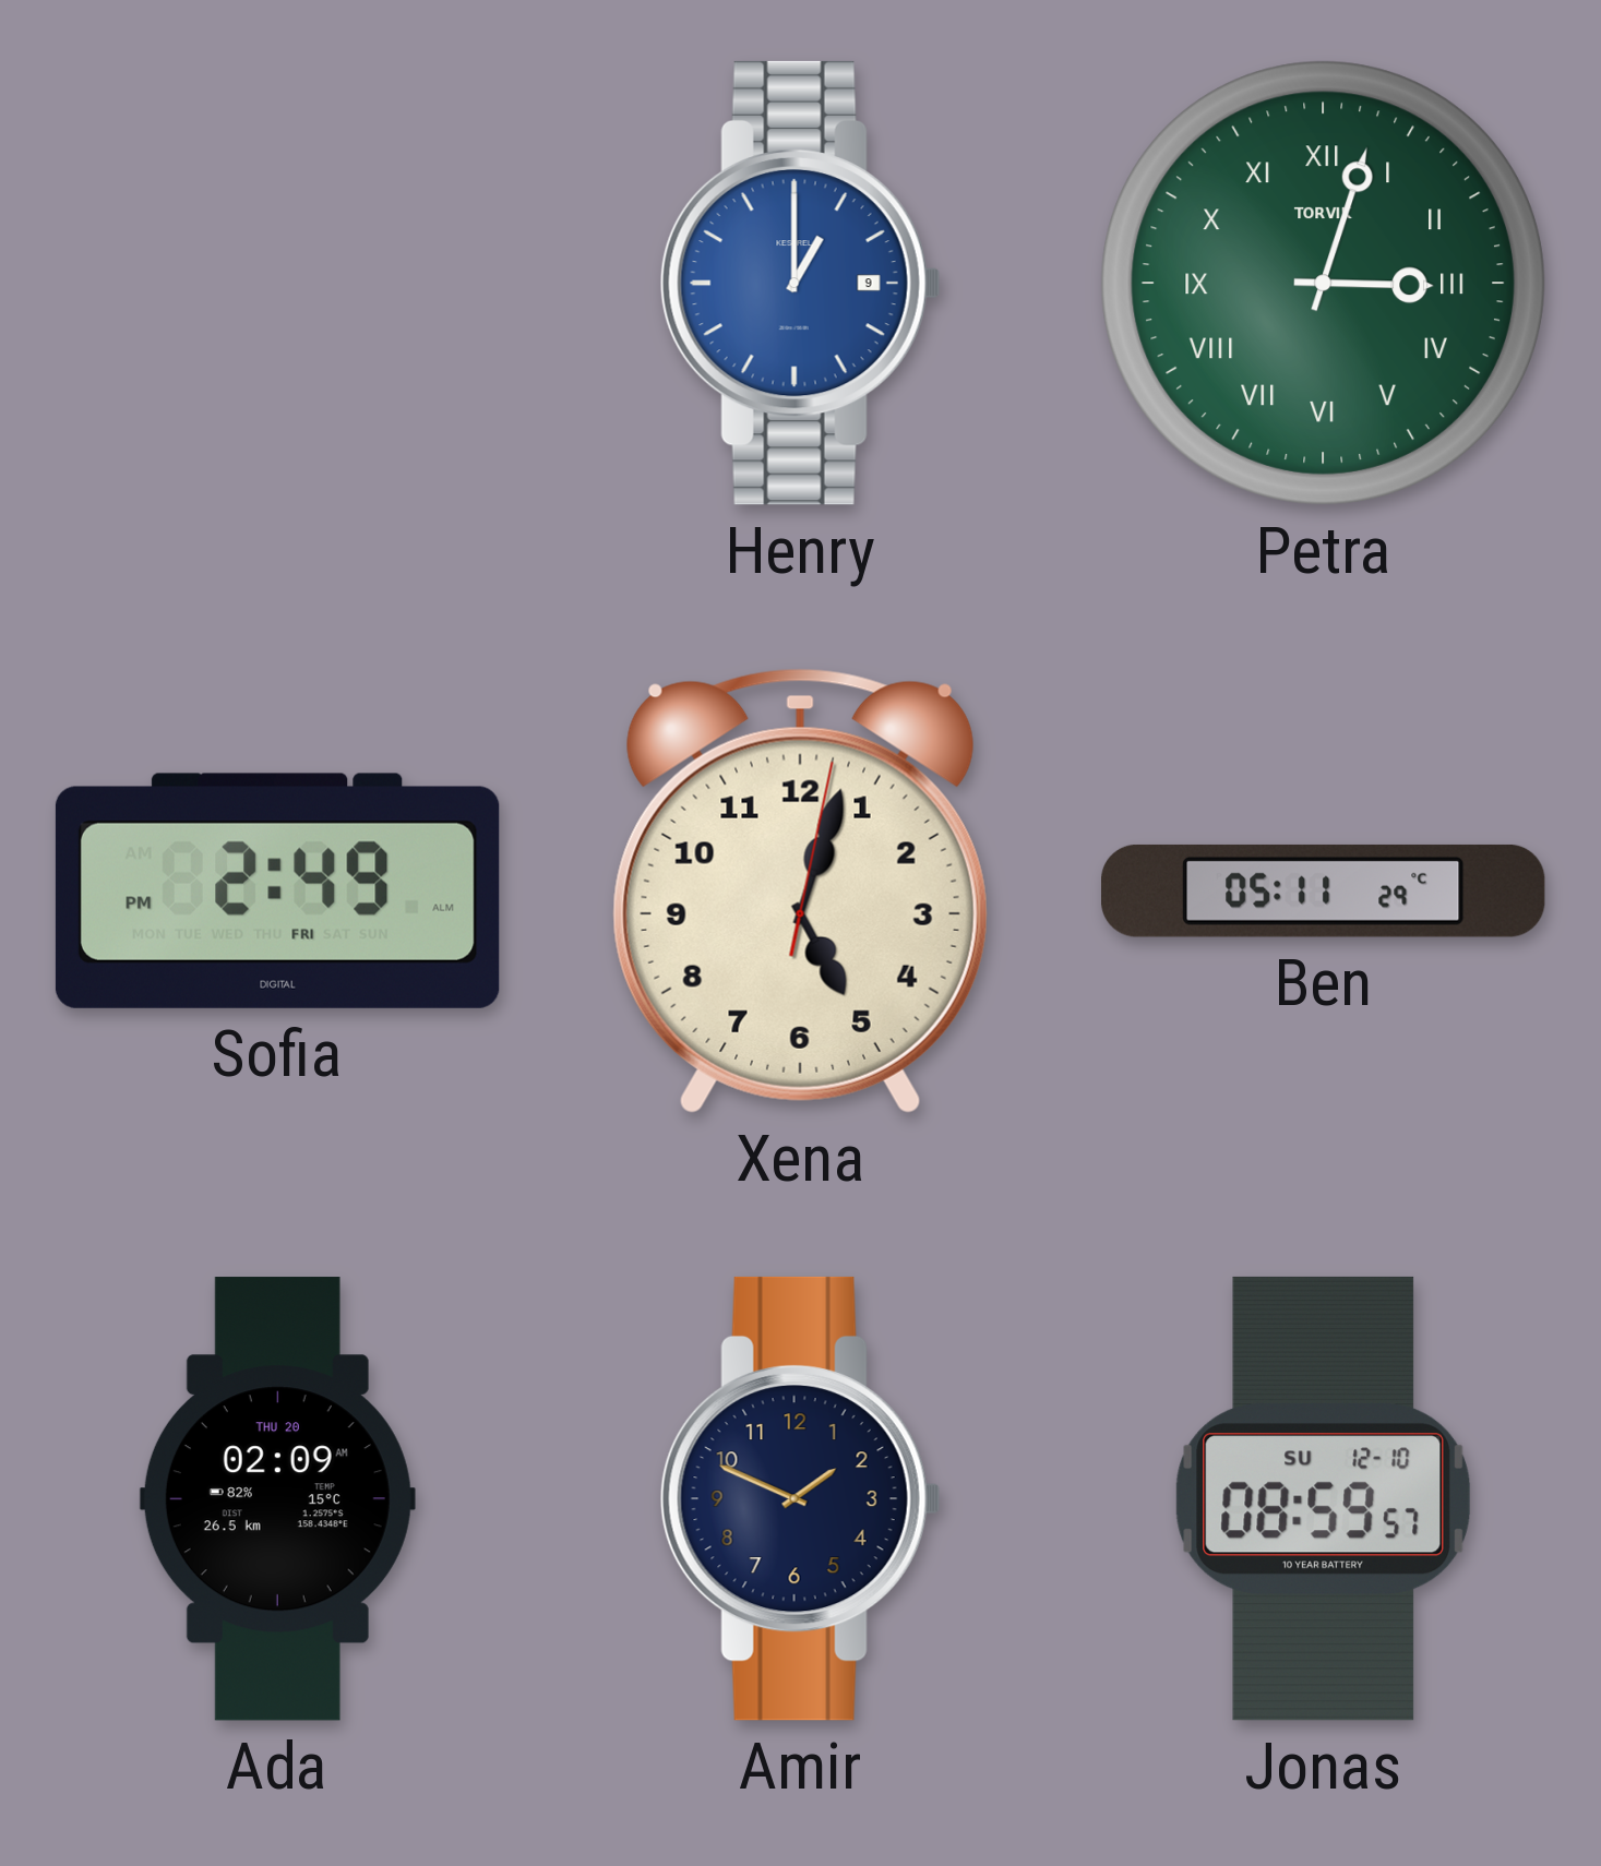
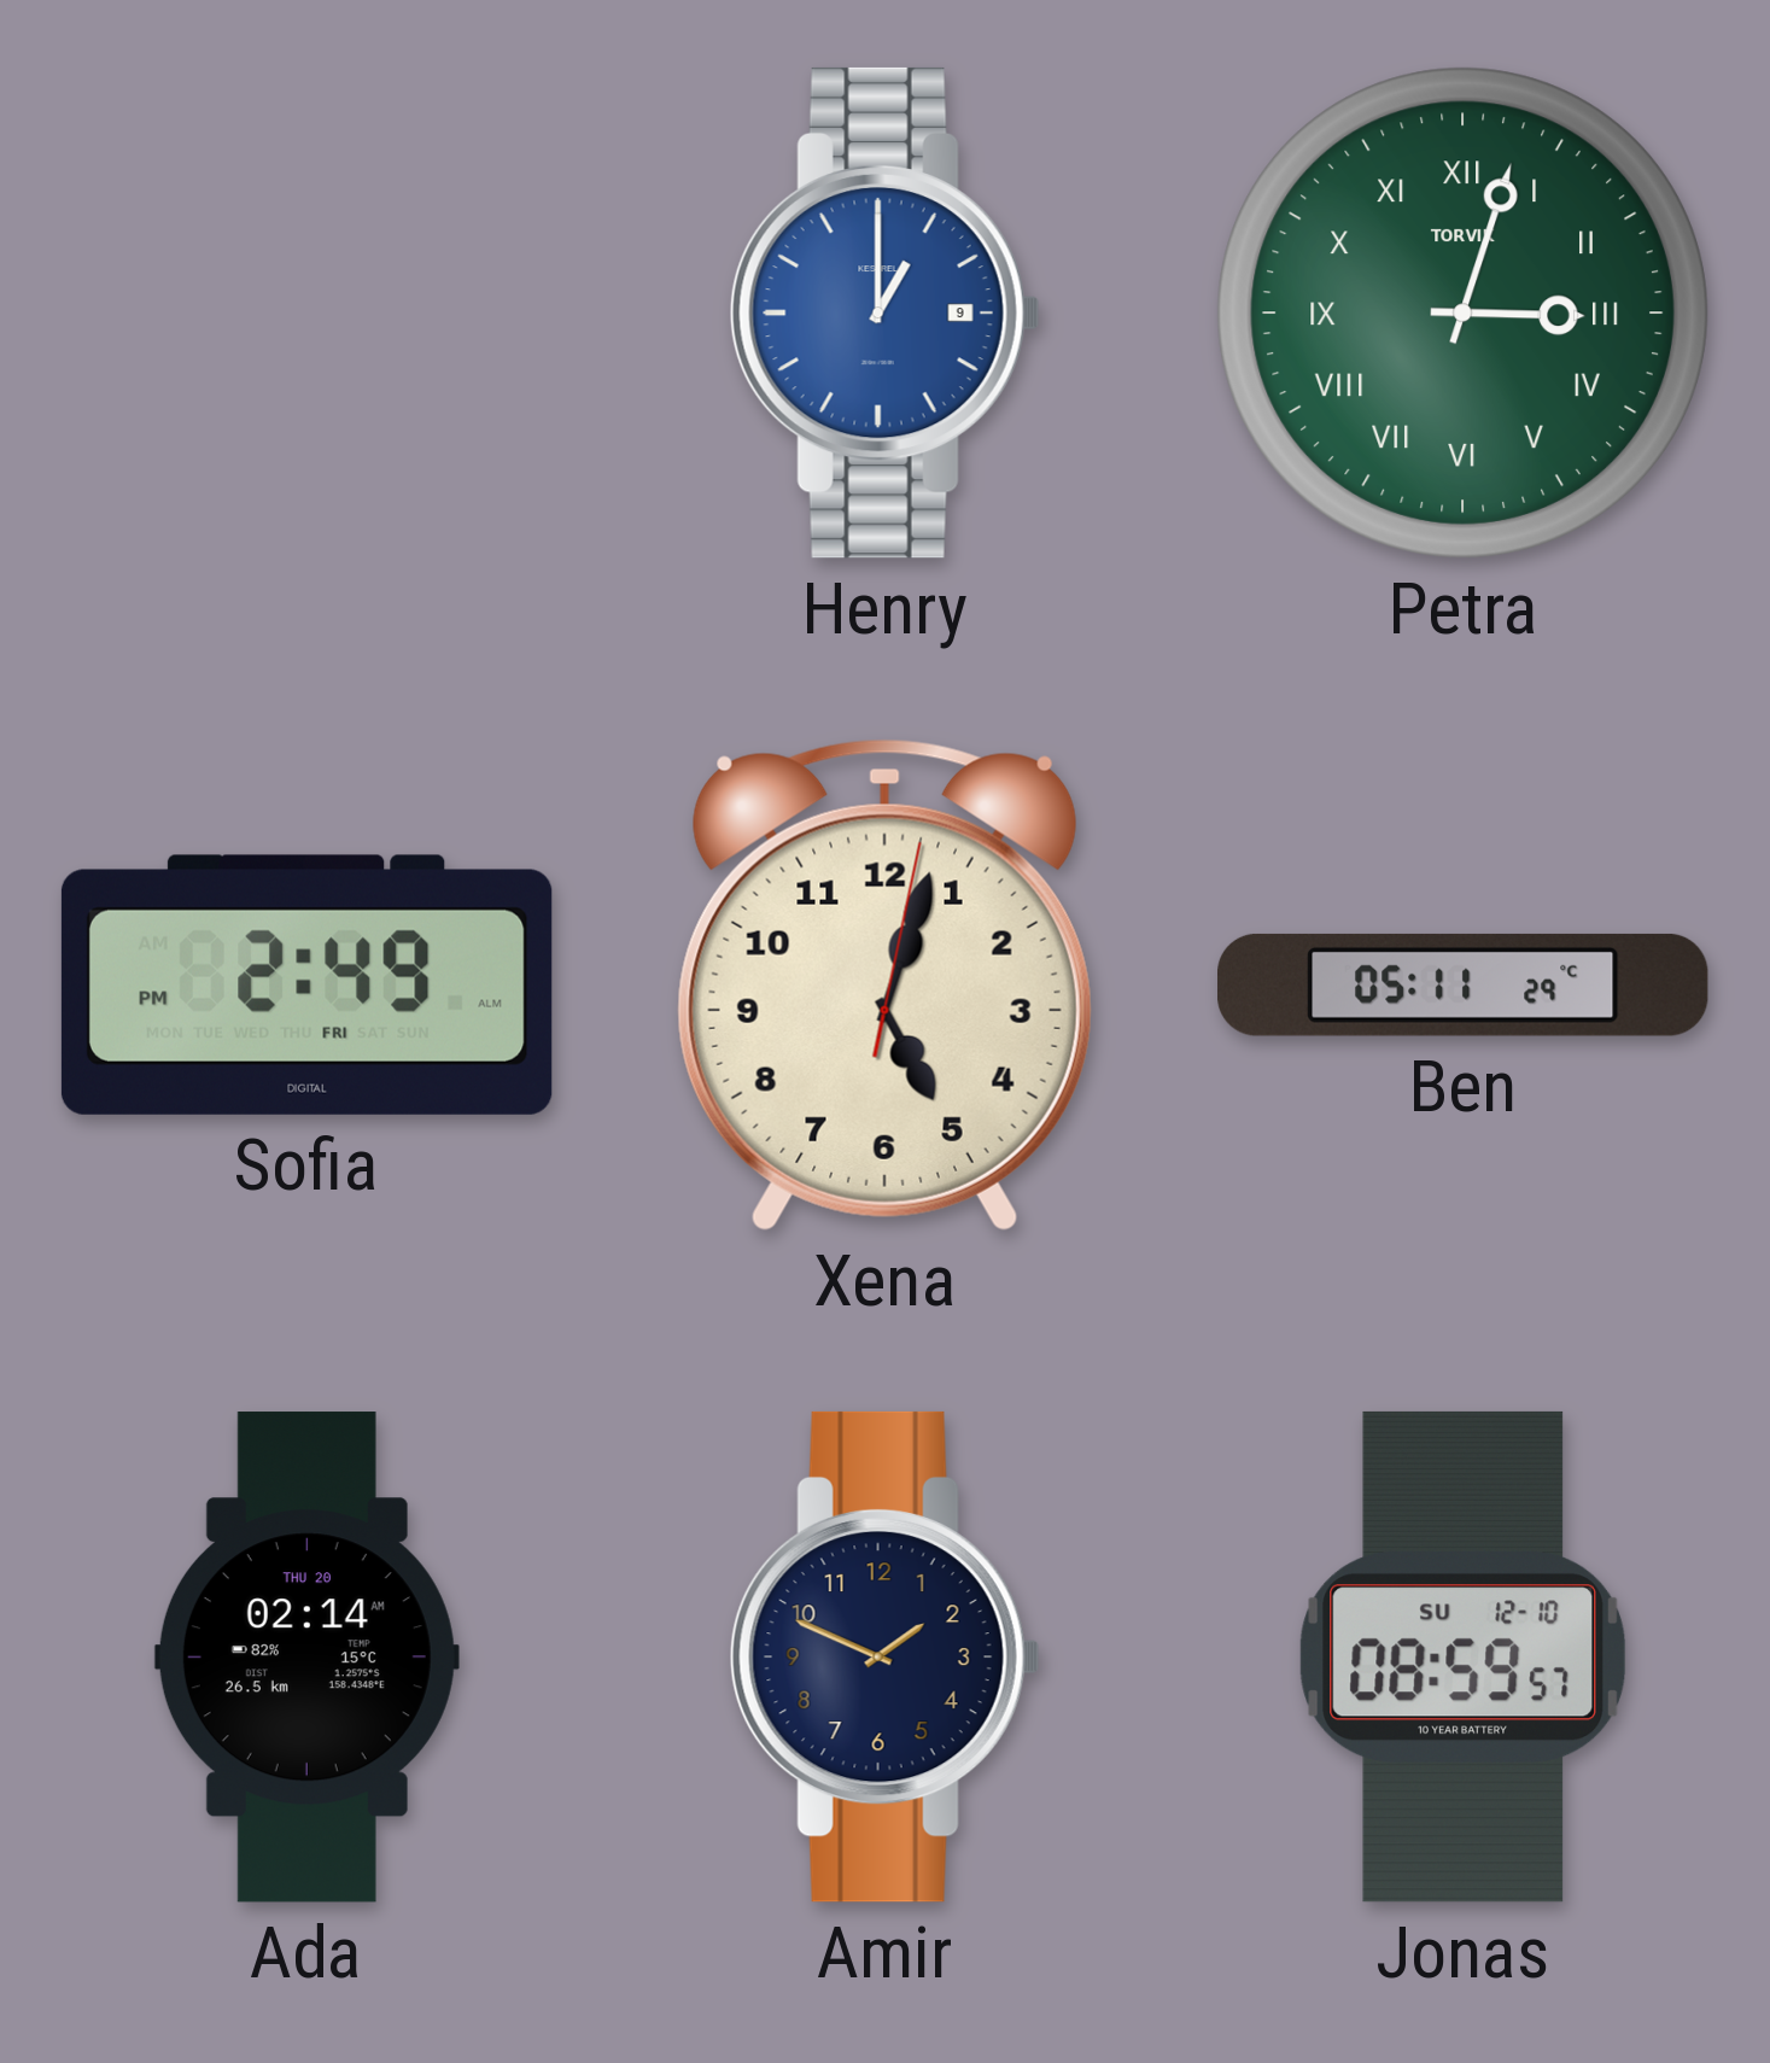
Ada: 02:09 -> 02:14 (306, 1658)
